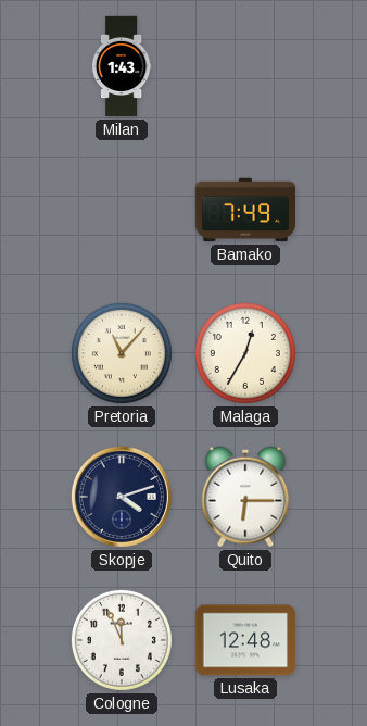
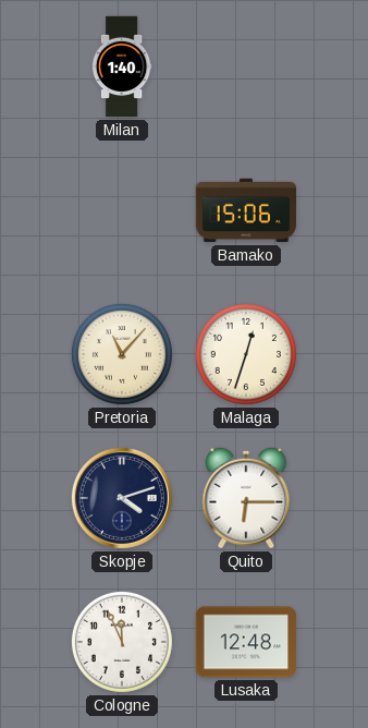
Milan: 1:43 -> 1:40 (122, 66)
Bamako: 7:49 -> 15:06 (245, 210)
Malaga: 12:35 -> 12:33 (246, 354)
